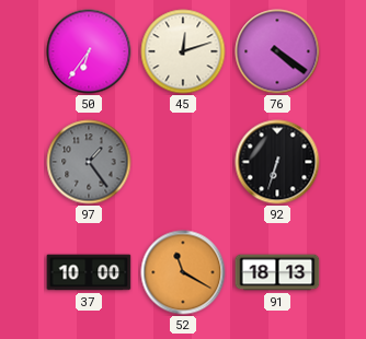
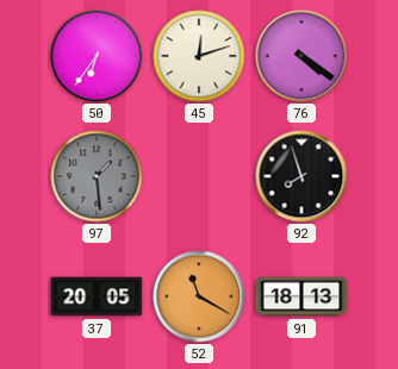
97: 1:24 -> 1:29 (97, 176)
92: 6:33 -> 7:57 (301, 176)
37: 10:00 -> 20:05 (97, 296)
